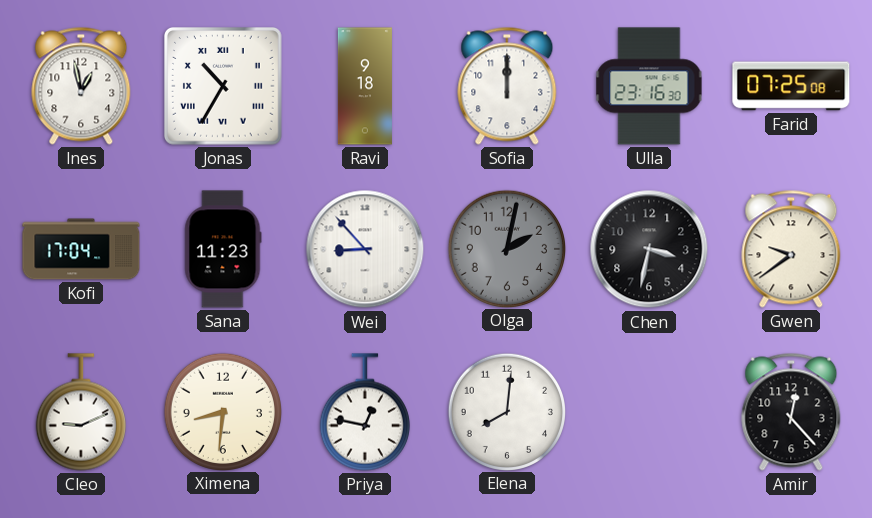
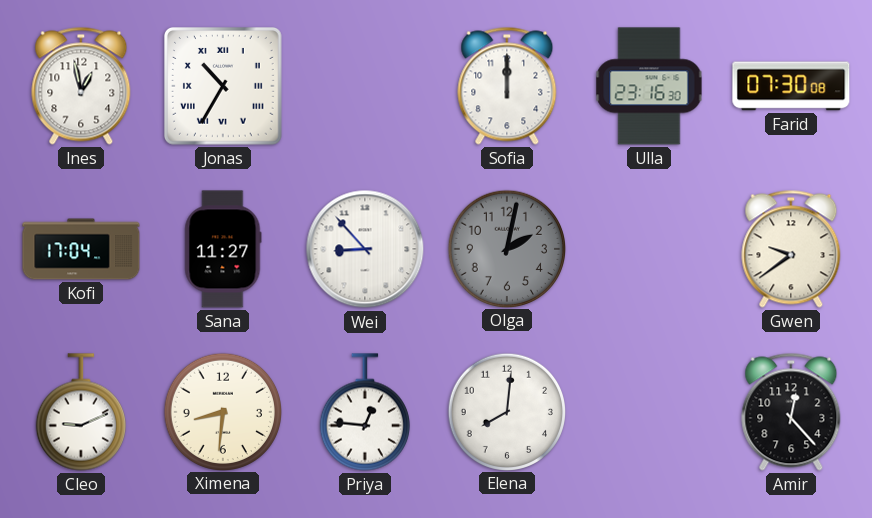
Ravi: 9:18 -> none (365, 86)
Farid: 07:25 -> 07:30 (791, 86)
Sana: 11:23 -> 11:27 (223, 249)
Chen: 3:32 -> none (649, 249)
Priya: 12:47 -> 12:46 (365, 412)
